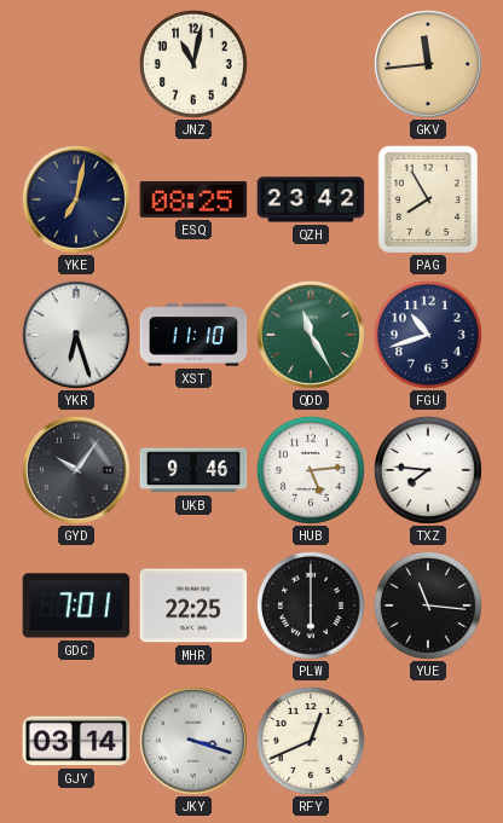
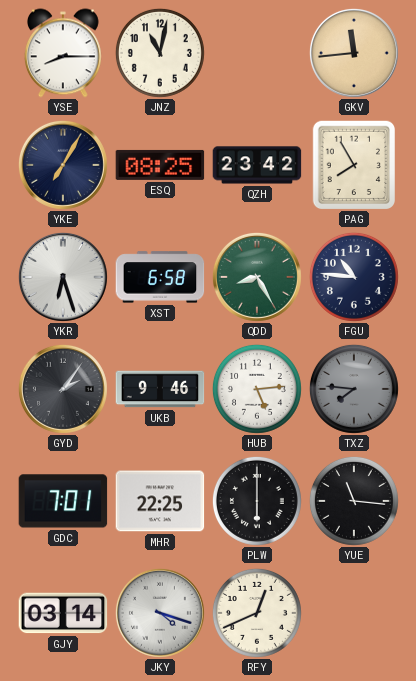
YSE: none -> 8:15 (63, 53)
YKE: 7:02 -> 7:05 (63, 165)
XST: 11:10 -> 6:58 (160, 277)
QDD: 11:25 -> 8:25 (257, 277)
FGU: 10:42 -> 10:46 (354, 277)
GYD: 10:06 -> 2:06 (63, 389)
TXZ dial: white -> grey (354, 389)
JKY: 3:18 -> 4:18 (160, 613)
